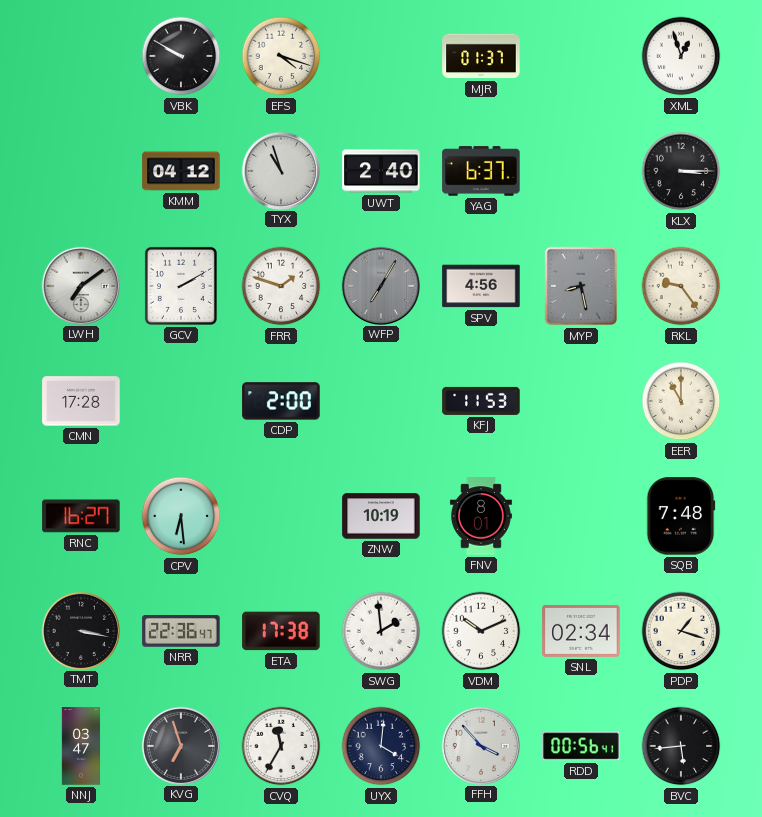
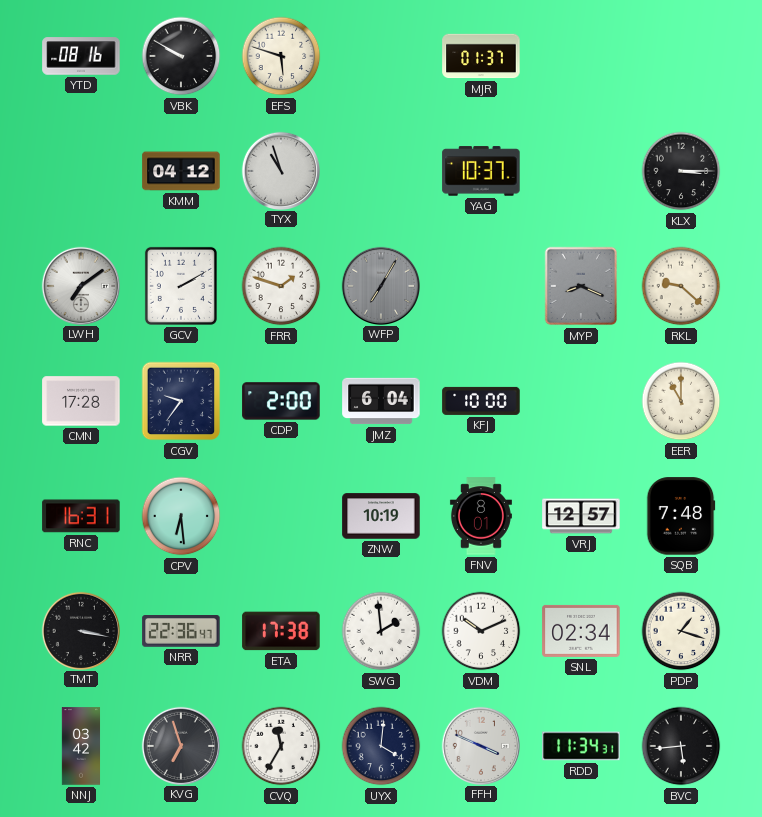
YTD: none -> 08:16 (81, 56)
EFS: 4:18 -> 5:48 (281, 56)
XML: 12:57 -> none (681, 56)
UWT: 2:40 -> none (381, 171)
YAG: 6:37 -> 10:37 (481, 171)
SPV: 4:56 -> none (481, 286)
MYP: 8:28 -> 8:19 (581, 286)
RKL: 9:24 -> 9:22 (681, 286)
CGV: none -> 9:36 (181, 401)
JMZ: none -> 6:04 (381, 401)
KFJ: 11:53 -> 10:00 (481, 401)
RNC: 16:27 -> 16:31 (81, 516)
VRJ: none -> 12:57 (581, 516)
NNJ: 03:47 -> 03:42 (81, 746)
FFH: 3:53 -> 3:49 (480, 745)
RDD: 00:56 -> 11:34 (581, 746)
